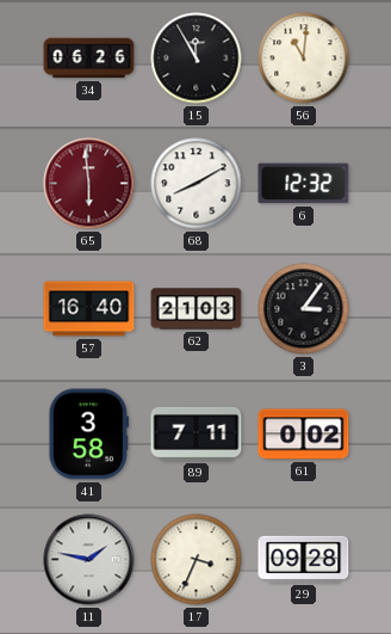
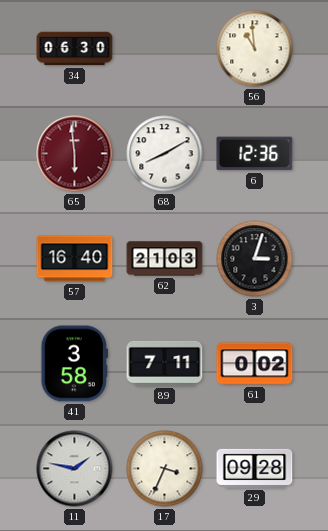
34: 06:26 -> 06:30 (75, 49)
15: 11:55 -> none (197, 59)
56: 11:01 -> 10:59 (255, 49)
6: 12:32 -> 12:36 (255, 154)
3: 3:06 -> 3:03 (255, 259)
